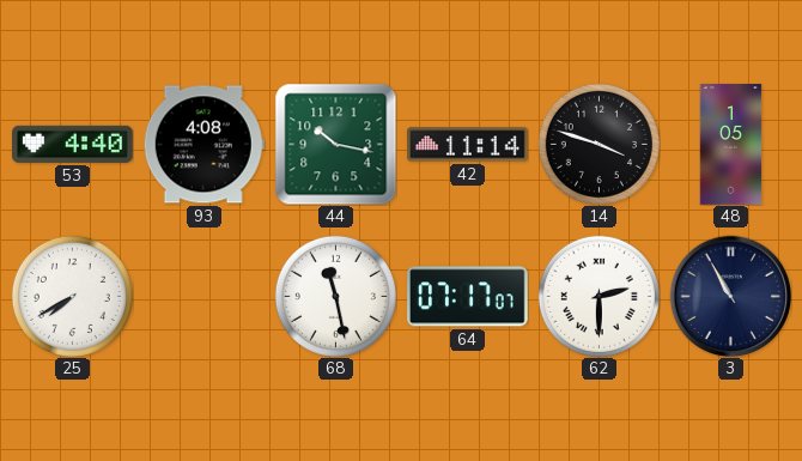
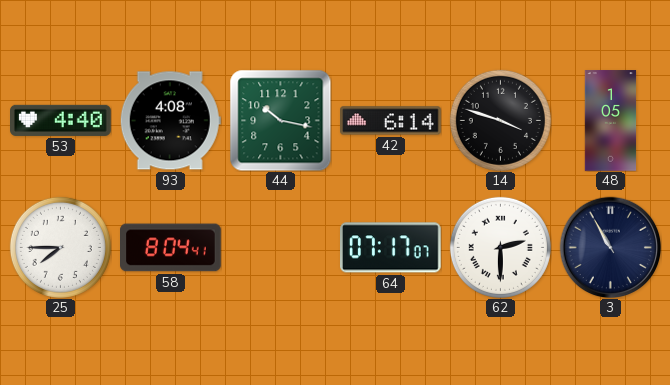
42: 11:14 -> 6:14 (391, 121)
25: 7:40 -> 7:45 (60, 247)
58: none -> 8:04 (171, 248)
68: 11:28 -> none (335, 296)
